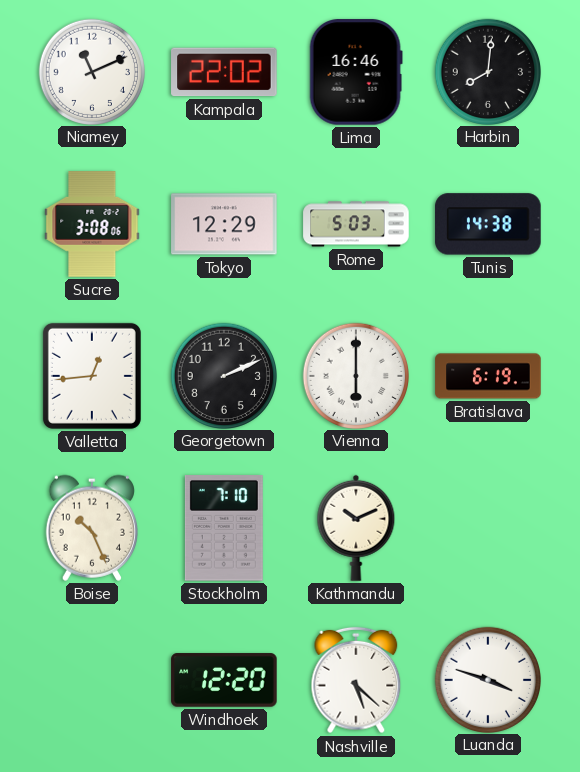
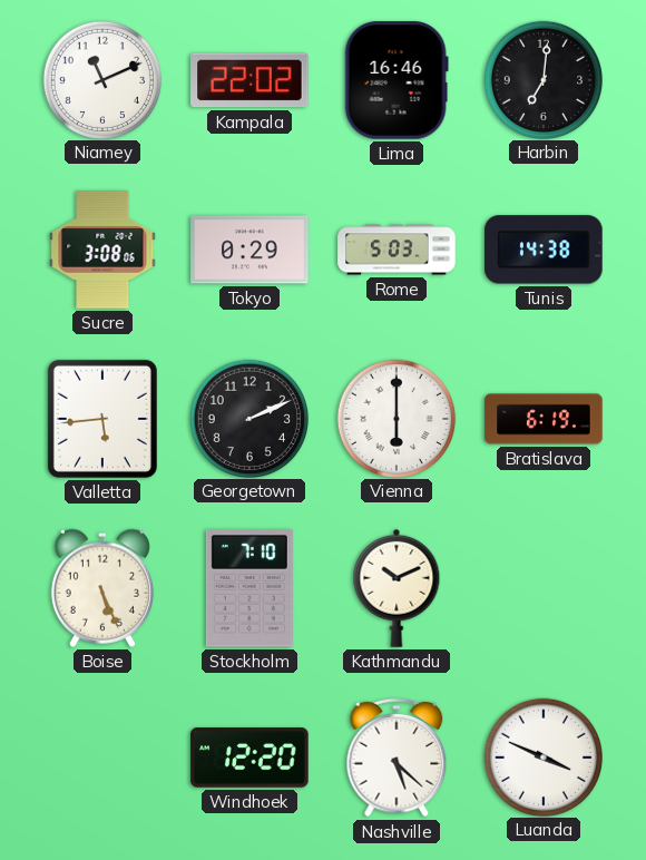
Harbin: 8:01 -> 7:01 (542, 79)
Tokyo: 12:29 -> 0:29 (249, 250)
Valletta: 12:44 -> 5:44 (102, 419)
Boise: 10:26 -> 5:26 (102, 588)
Luanda: 3:48 -> 3:49 (542, 756)
